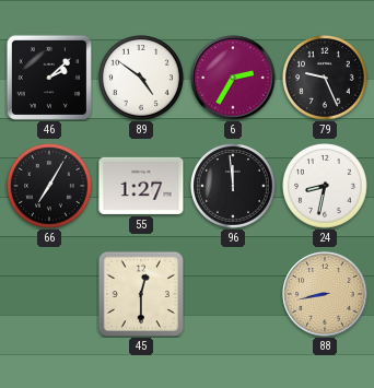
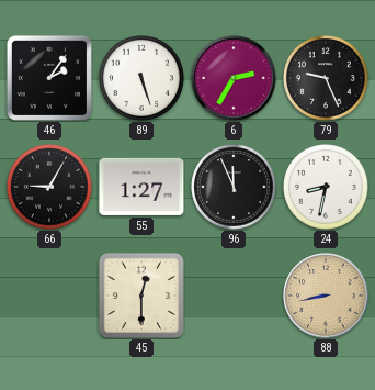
46: 2:08 -> 2:06 (49, 78)
89: 4:51 -> 5:27 (143, 79)
66: 7:05 -> 9:05 (50, 188)
96: 11:59 -> 11:56 (235, 188)
